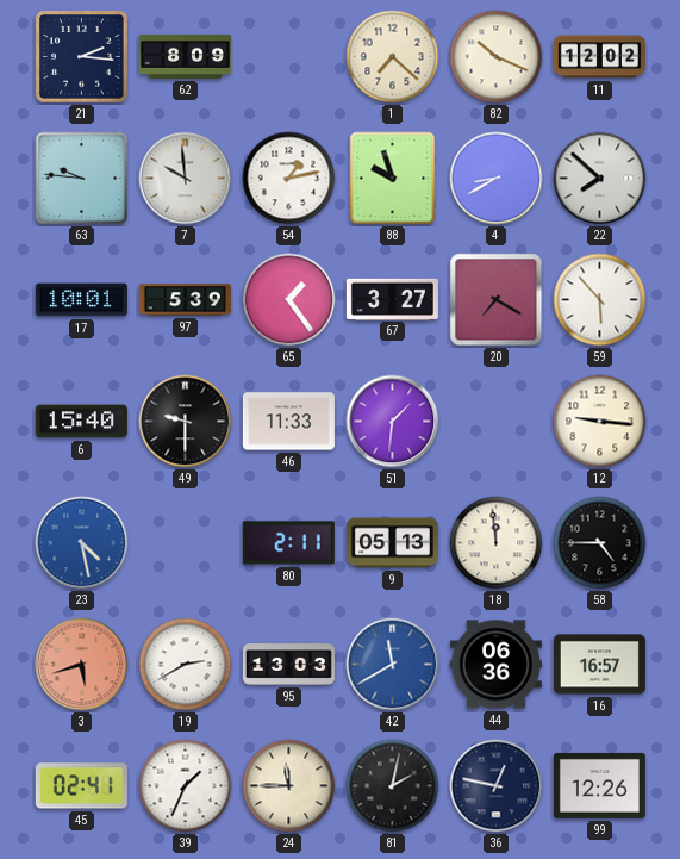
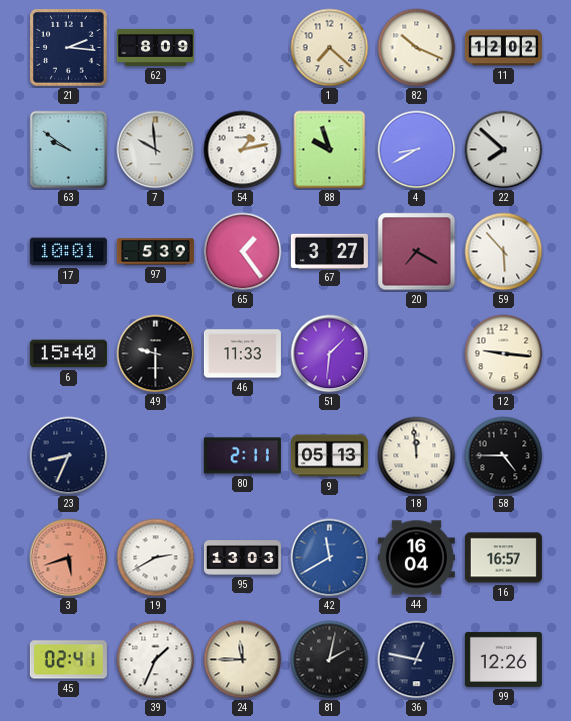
63: 9:46 -> 9:51 (69, 150)
23: 4:28 -> 8:34 (69, 456)
23 dial: blue -> navy (69, 456)
44: 06:36 -> 16:04 (416, 558)
